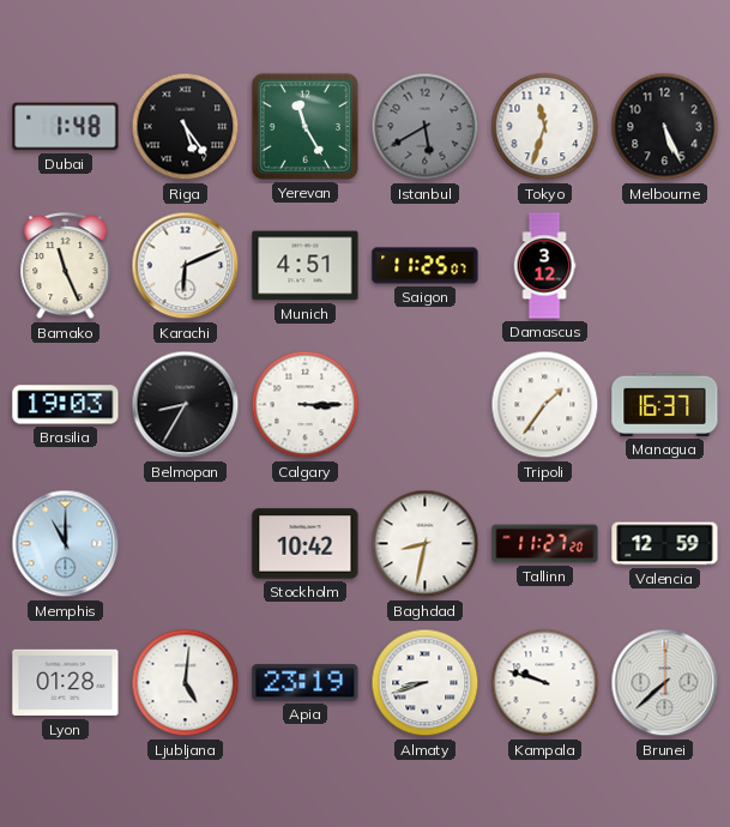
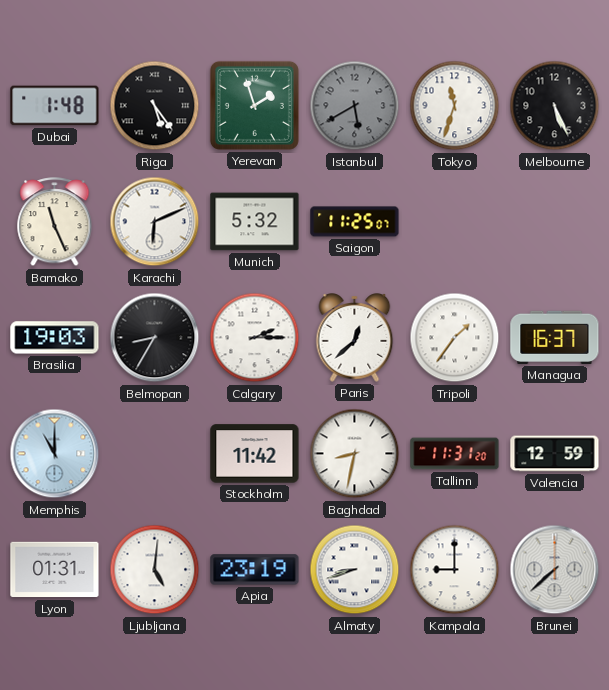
Yerevan: 11:25 -> 1:57 (254, 105)
Munich: 4:51 -> 5:32 (255, 222)
Damascus: 3:12 -> none (544, 266)
Calgary: 3:15 -> 2:15 (255, 338)
Paris: none -> 12:38 (355, 338)
Stockholm: 10:42 -> 11:42 (255, 454)
Tallinn: 11:27 -> 11:31 (455, 454)
Lyon: 01:28 -> 01:31 (55, 570)
Kampala: 9:48 -> 9:00 (455, 570)
